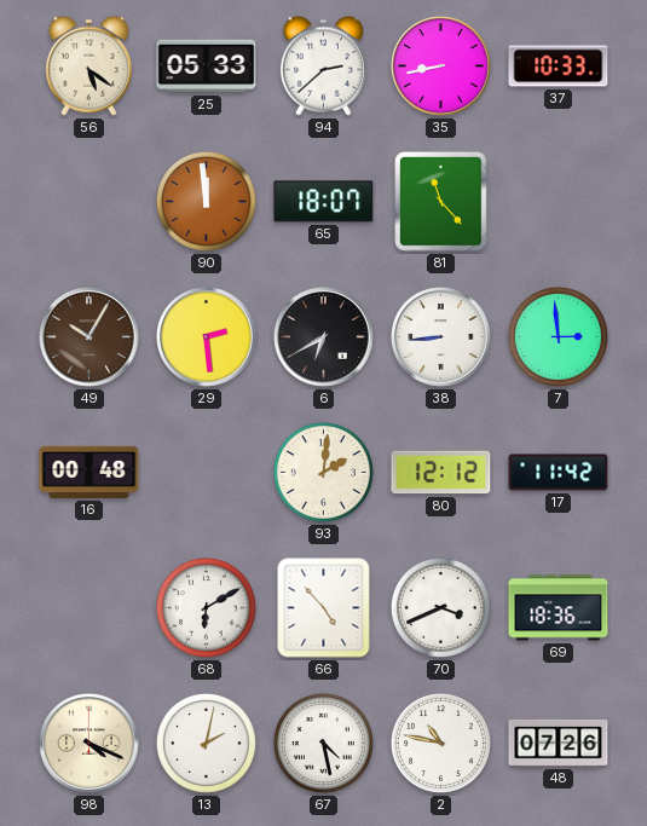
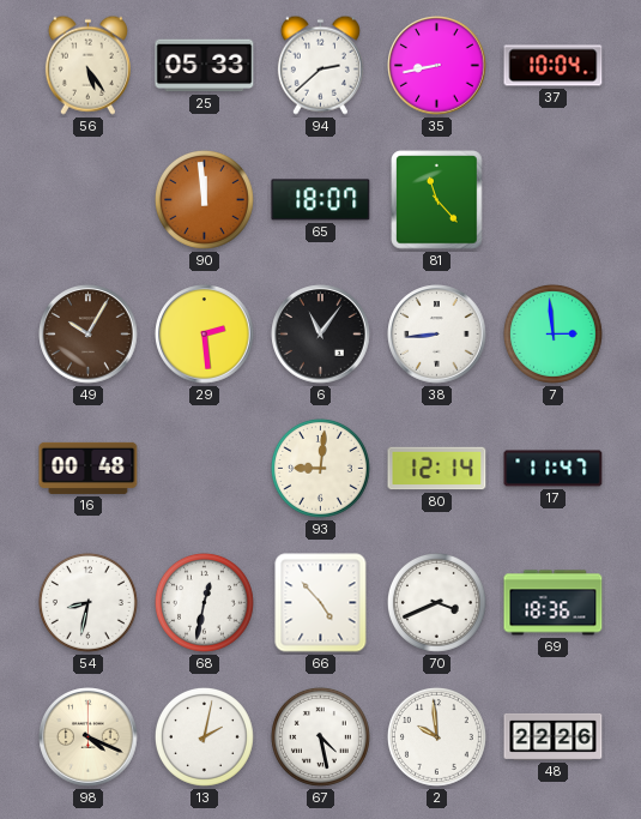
56: 5:21 -> 5:24 (87, 65)
37: 10:33 -> 10:04 (554, 66)
6: 6:40 -> 11:06 (321, 335)
93: 2:01 -> 9:01 (320, 468)
80: 12:12 -> 12:14 (437, 469)
17: 11:42 -> 11:47 (554, 469)
54: none -> 8:32 (87, 602)
68: 6:10 -> 12:32 (204, 602)
2: 10:47 -> 9:59 (436, 736)
48: 07:26 -> 22:26 (554, 736)
